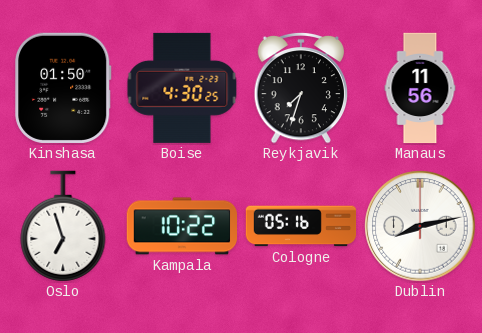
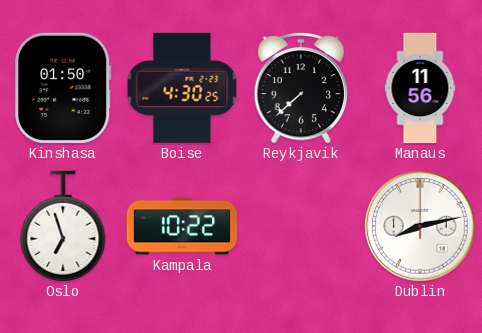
Reykjavik: 7:33 -> 7:38 (300, 88)
Cologne: 05:16 -> none (301, 226)
